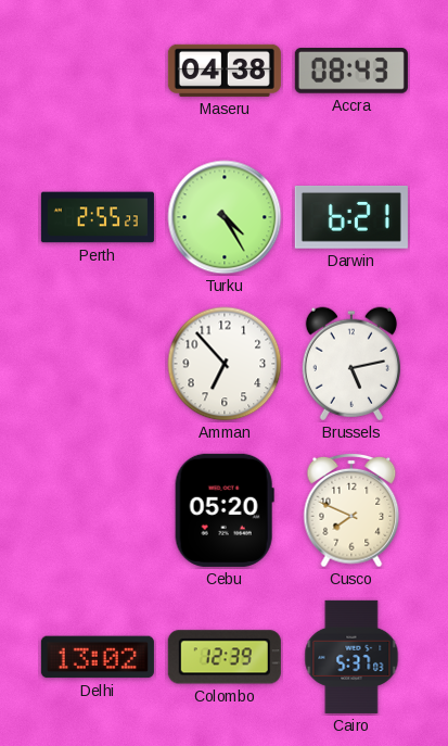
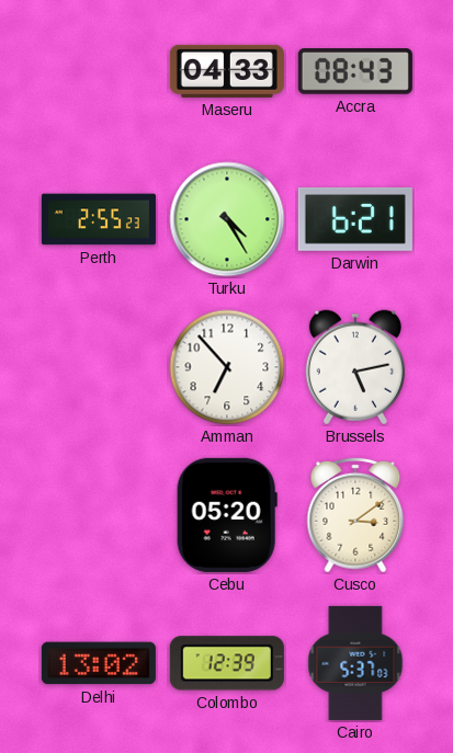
Maseru: 04:38 -> 04:33 (227, 71)
Cusco: 7:49 -> 3:09 (355, 515)
